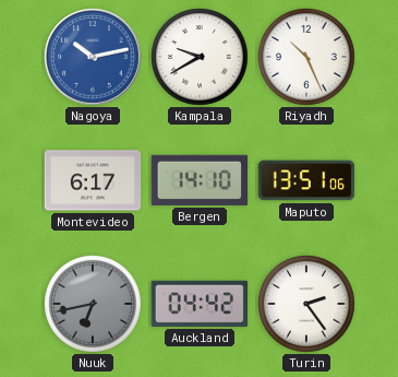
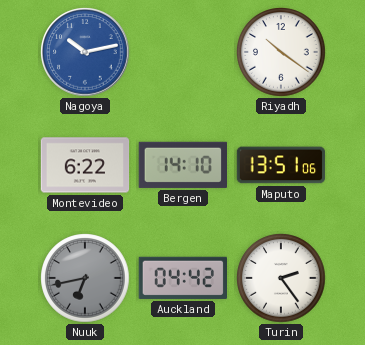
Kampala: 9:40 -> none (200, 57)
Riyadh: 10:26 -> 10:21 (281, 52)
Montevideo: 6:17 -> 6:22 (85, 165)
